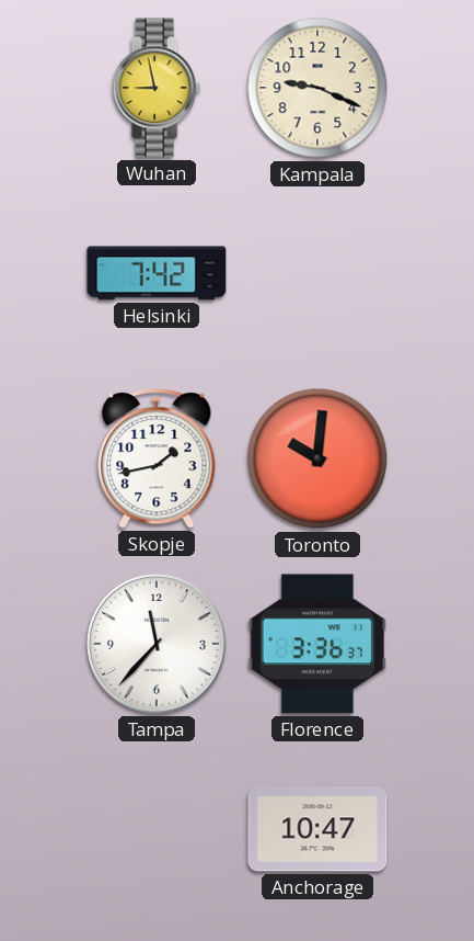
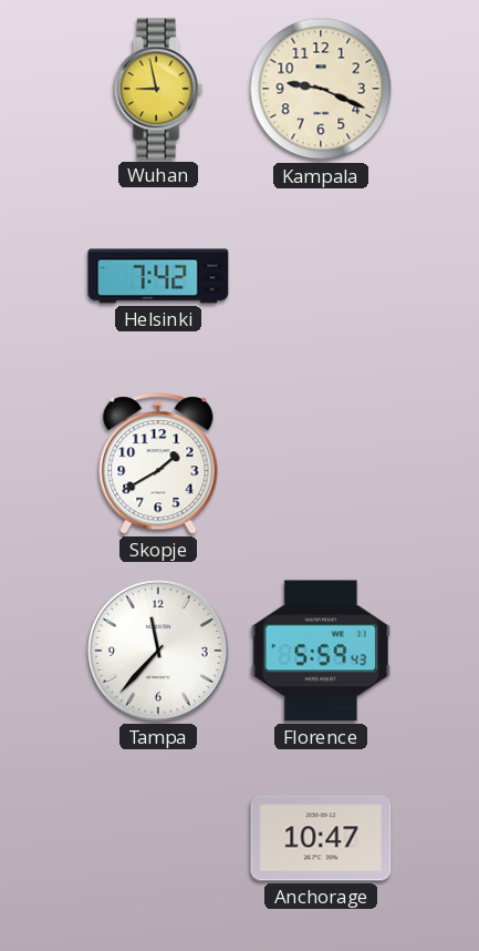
Skopje: 1:43 -> 1:40 (158, 464)
Toronto: 10:01 -> none (317, 458)
Florence: 3:36 -> 5:59 (321, 651)
